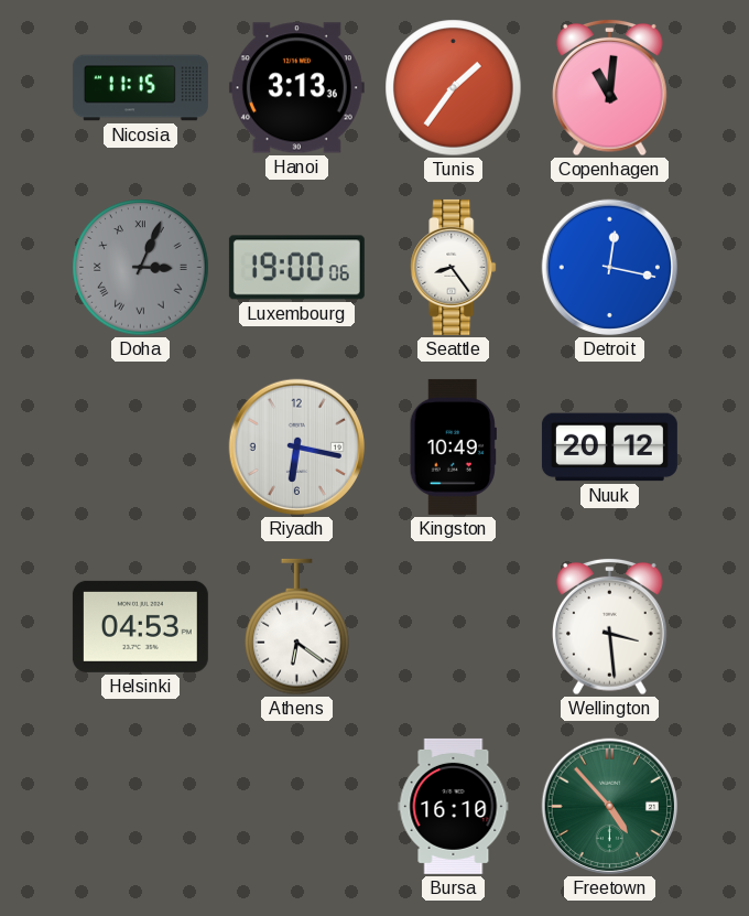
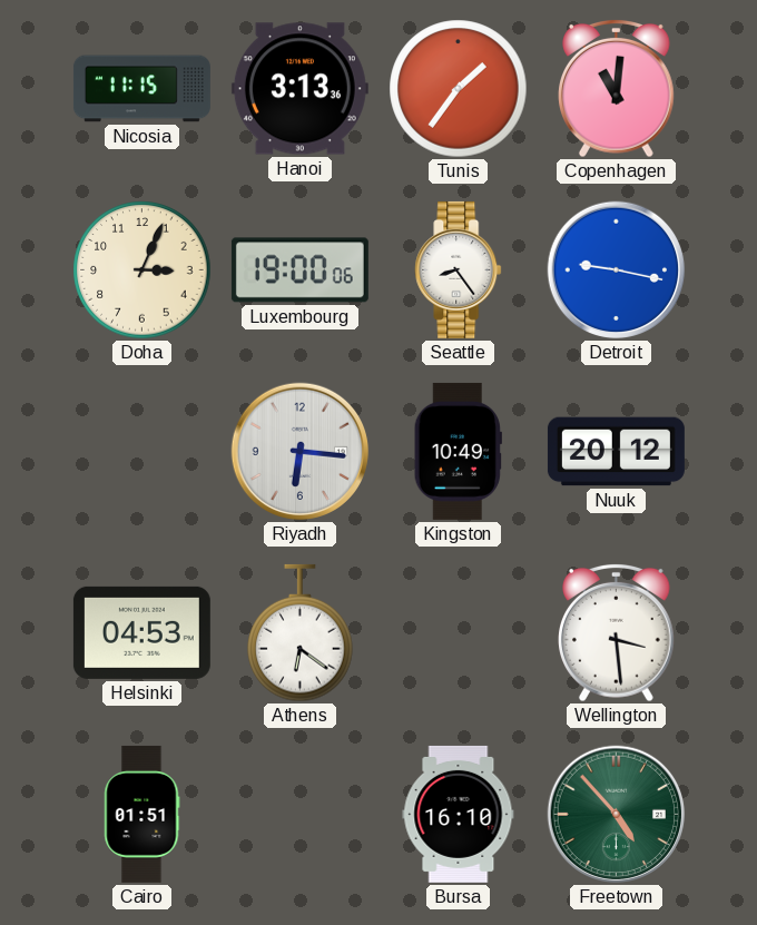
Doha dial: grey -> cream (142, 270)
Doha numerals: Roman -> Arabic (142, 270)
Detroit: 12:17 -> 9:17 (617, 270)
Riyadh: 6:17 -> 6:16 (301, 452)
Cairo: none -> 01:51 (142, 814)
